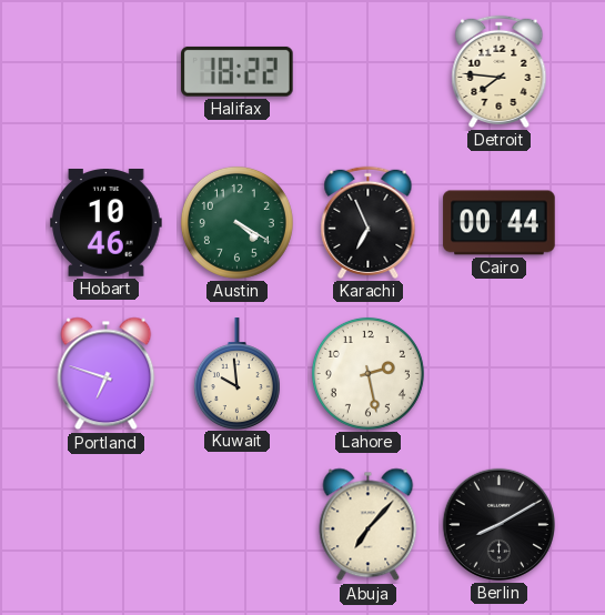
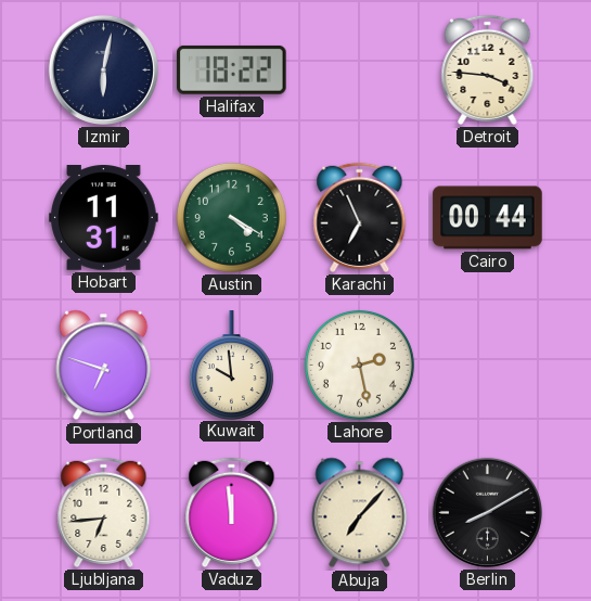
Izmir: none -> 6:02 (103, 69)
Detroit: 7:46 -> 3:46 (488, 69)
Hobart: 10:46 -> 11:31 (104, 218)
Ljubljana: none -> 6:44 (104, 512)
Vaduz: none -> 11:59 (232, 512)
